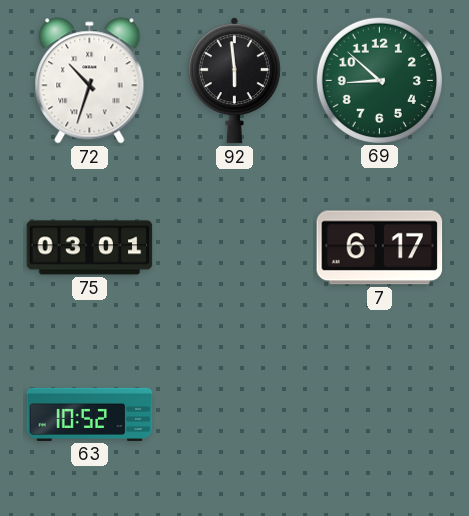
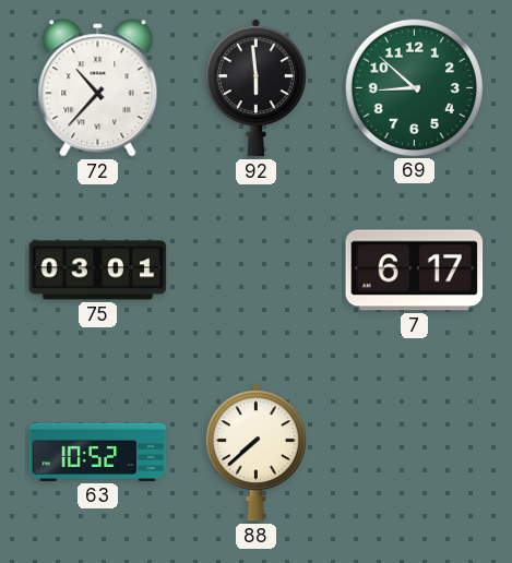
72: 10:33 -> 10:37 (98, 88)
88: none -> 7:38 (255, 453)
